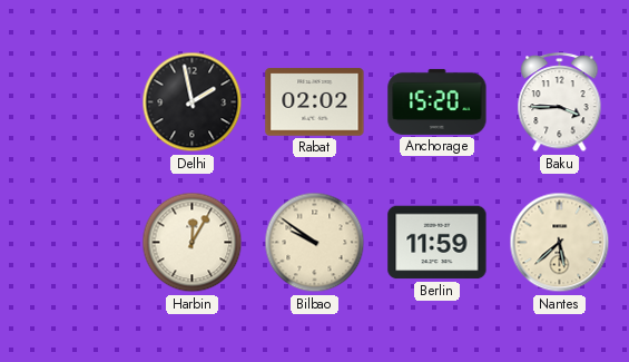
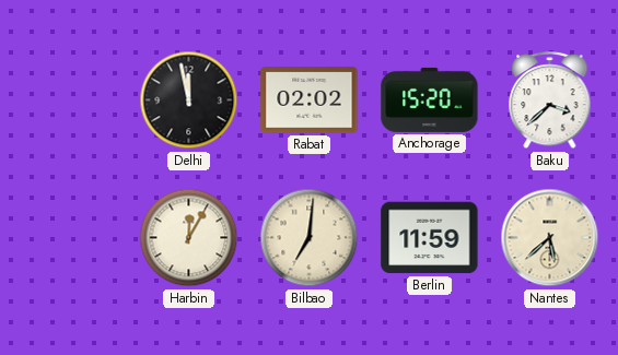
Delhi: 1:58 -> 11:58 (189, 100)
Baku: 3:45 -> 3:38 (550, 102)
Bilbao: 9:51 -> 7:01 (310, 238)
